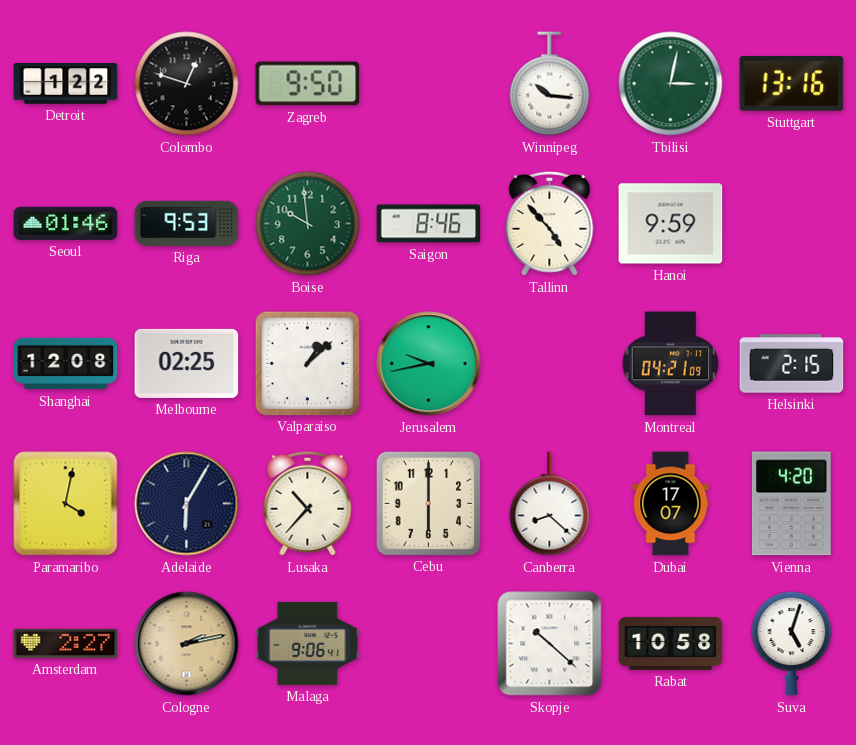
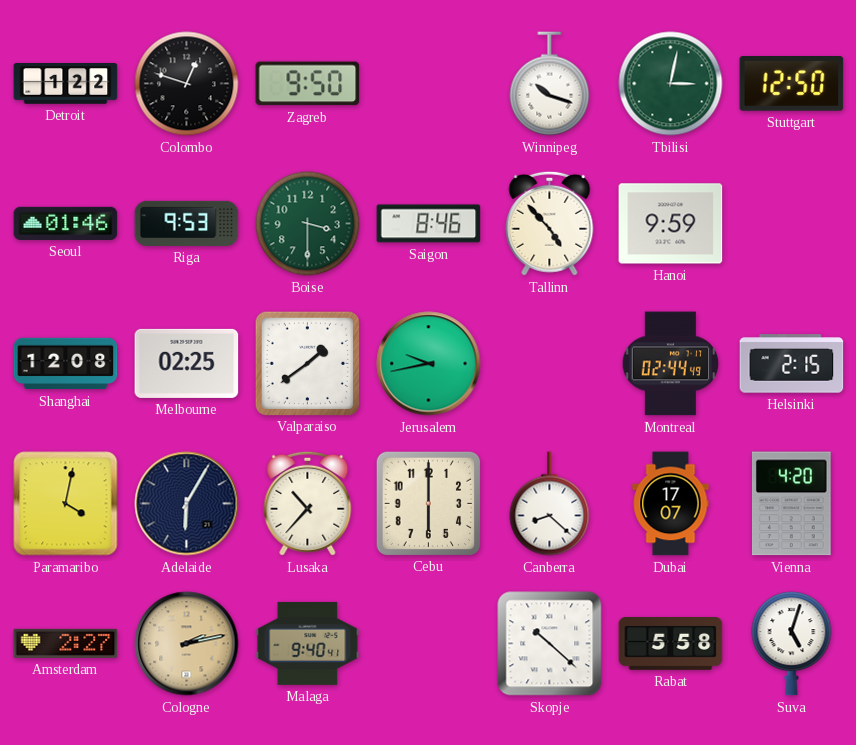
Winnipeg: 10:16 -> 10:18 (550, 84)
Stuttgart: 13:16 -> 12:50 (792, 84)
Boise: 9:59 -> 3:30 (308, 224)
Valparaiso: 1:08 -> 1:39 (307, 363)
Montreal: 04:21 -> 02:44 (671, 364)
Malaga: 9:06 -> 9:40 (308, 643)
Rabat: 10:58 -> 5:58 (671, 644)
